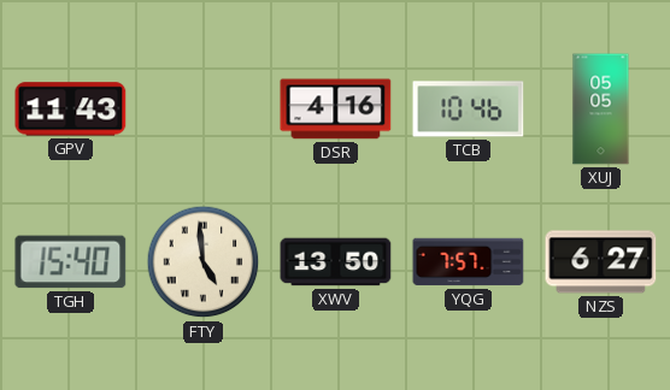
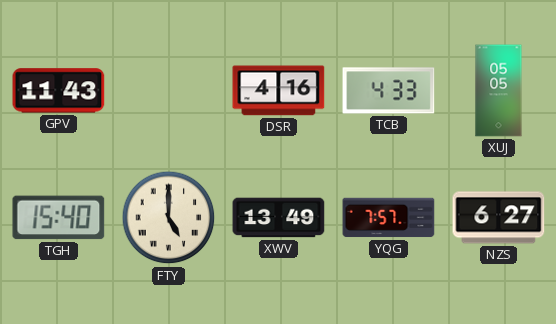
TCB: 10:46 -> 4:33 (389, 91)
FTY: 4:59 -> 5:00 (169, 218)
XWV: 13:50 -> 13:49 (279, 218)
